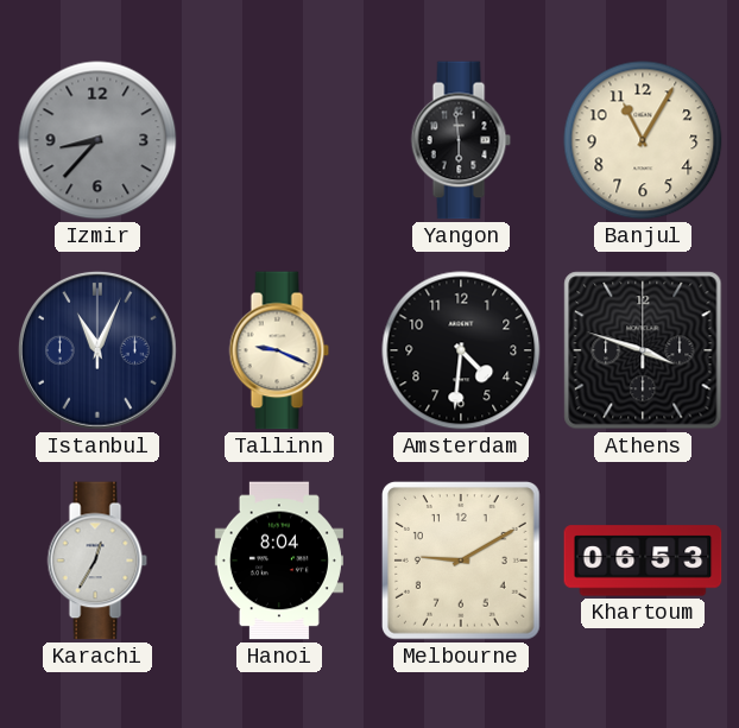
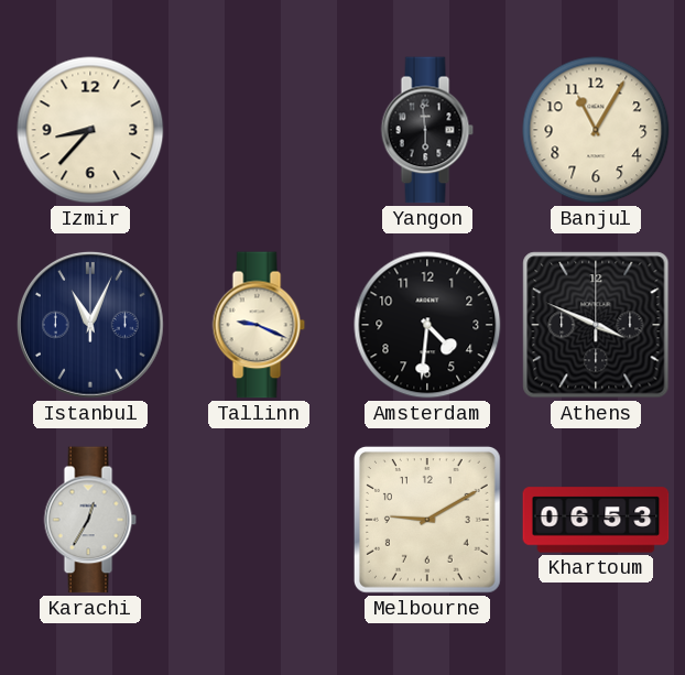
Izmir dial: grey -> cream (90, 130)
Athens: 3:48 -> 3:49 (596, 325)
Hanoi: 8:04 -> none (279, 561)
